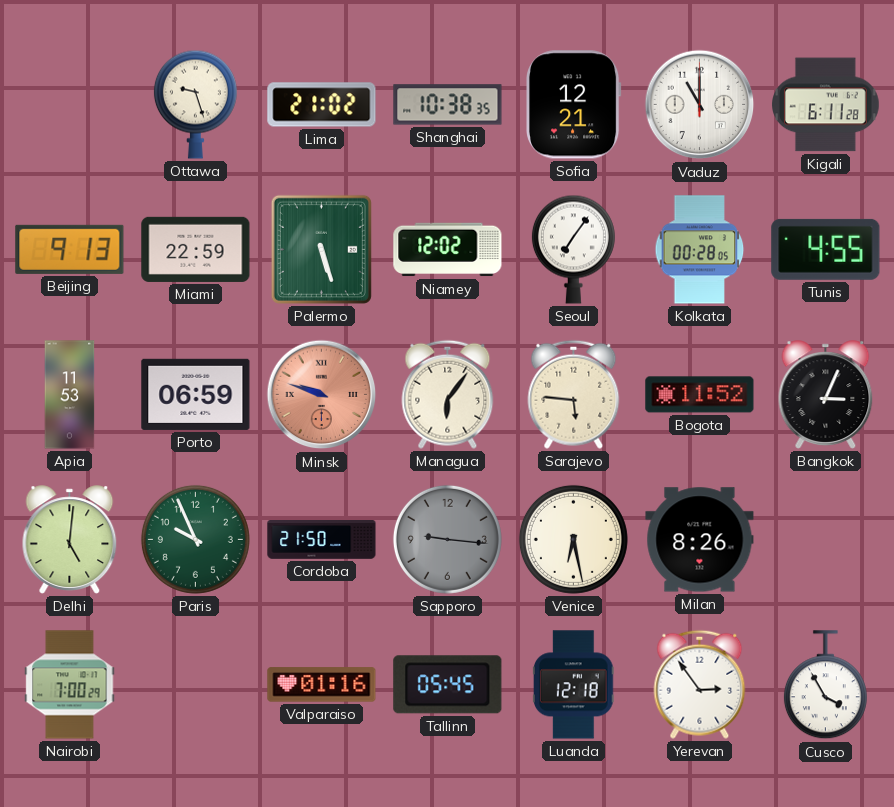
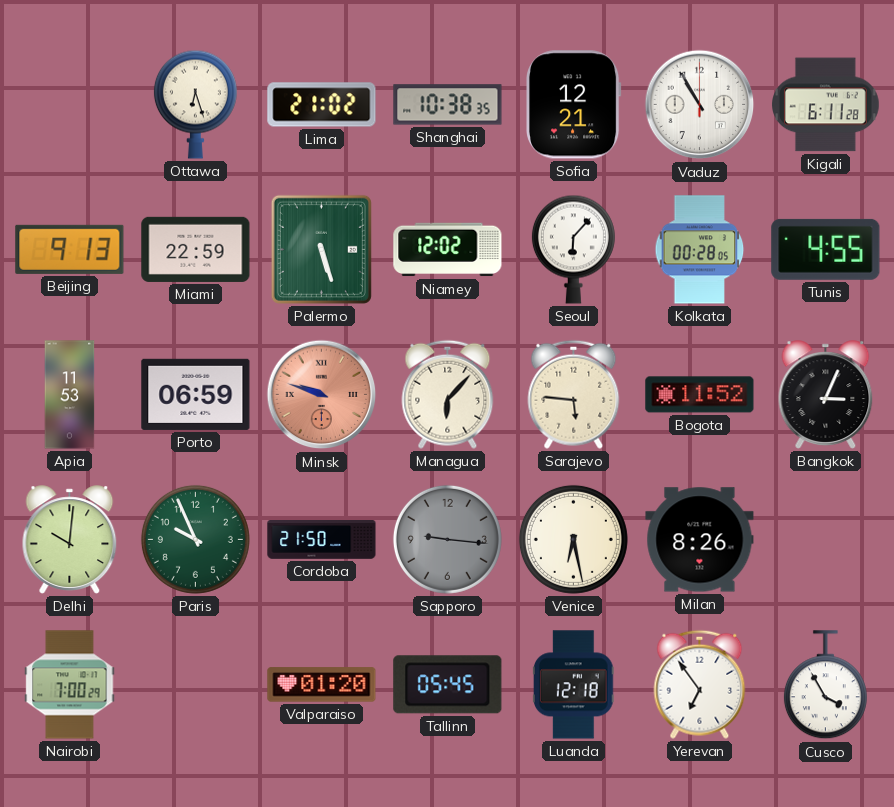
Ottawa: 9:27 -> 6:27 (195, 104)
Vaduz: 11:00 -> 10:55 (700, 105)
Seoul: 7:06 -> 6:07 (573, 249)
Managua: 6:06 -> 6:07 (448, 394)
Delhi: 5:01 -> 10:01 (70, 540)
Valparaiso: 01:16 -> 01:20 (322, 685)
Yerevan: 2:54 -> 6:54 (700, 684)
